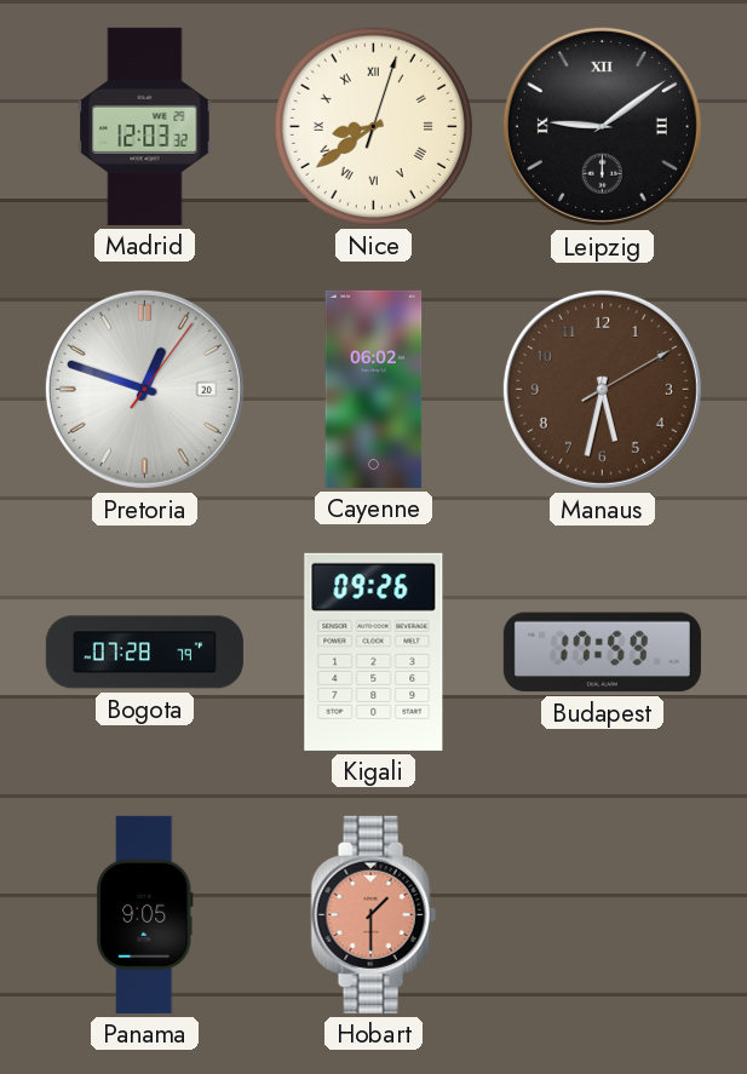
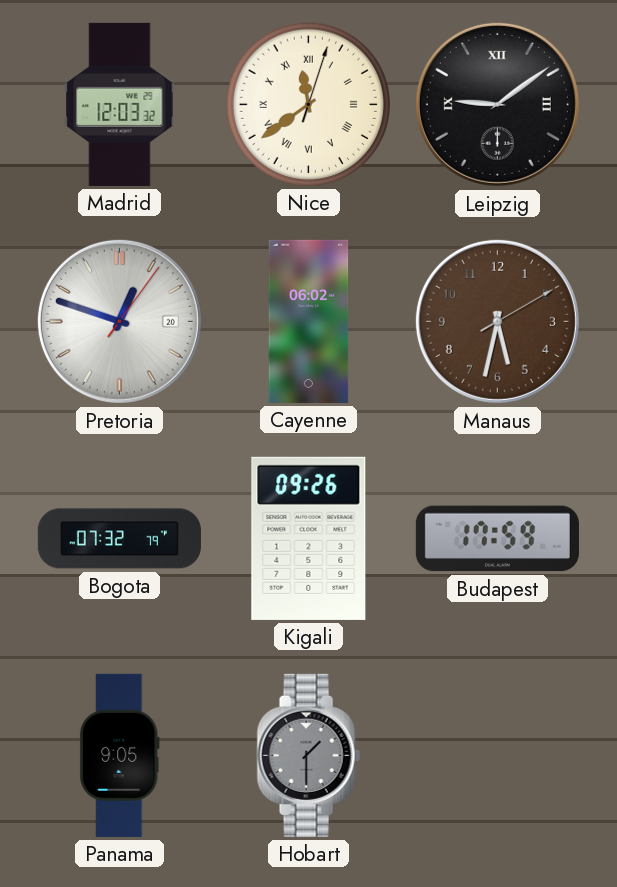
Nice: 8:39 -> 11:39 (308, 104)
Bogota: 07:28 -> 07:32 (119, 539)
Hobart dial: salmon -> grey (308, 755)
